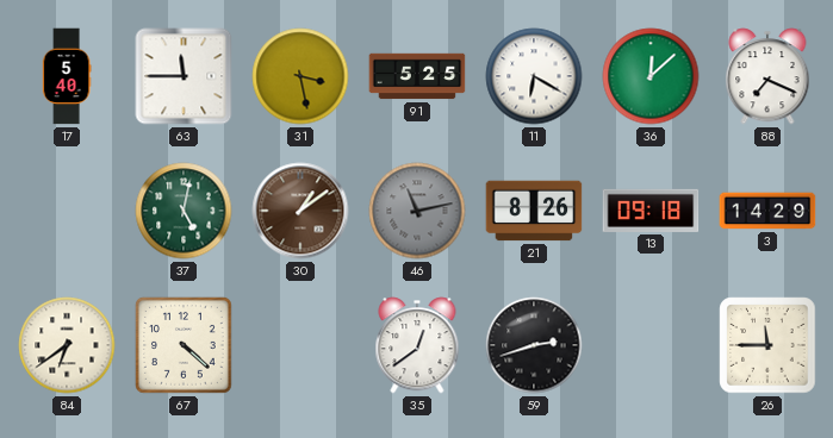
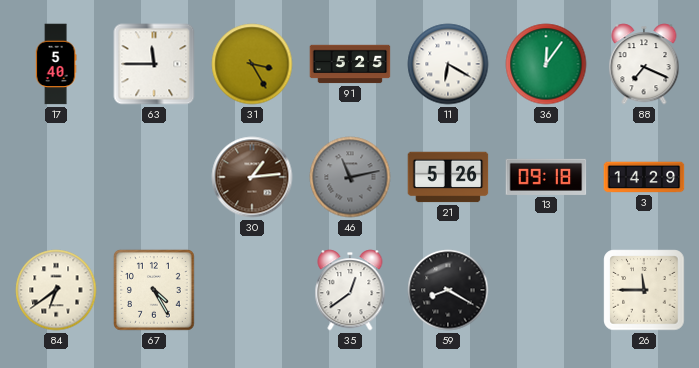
31: 3:28 -> 3:25 (252, 64)
36: 12:08 -> 12:06 (546, 64)
37: 5:02 -> none (184, 211)
30: 1:09 -> 1:14 (252, 177)
21: 8:26 -> 5:26 (448, 177)
67: 4:22 -> 4:25 (154, 290)
59: 2:42 -> 8:20 (448, 290)
